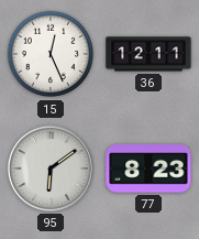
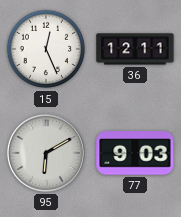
95: 6:09 -> 6:10 (46, 153)
77: 8:23 -> 9:03 (135, 153)
